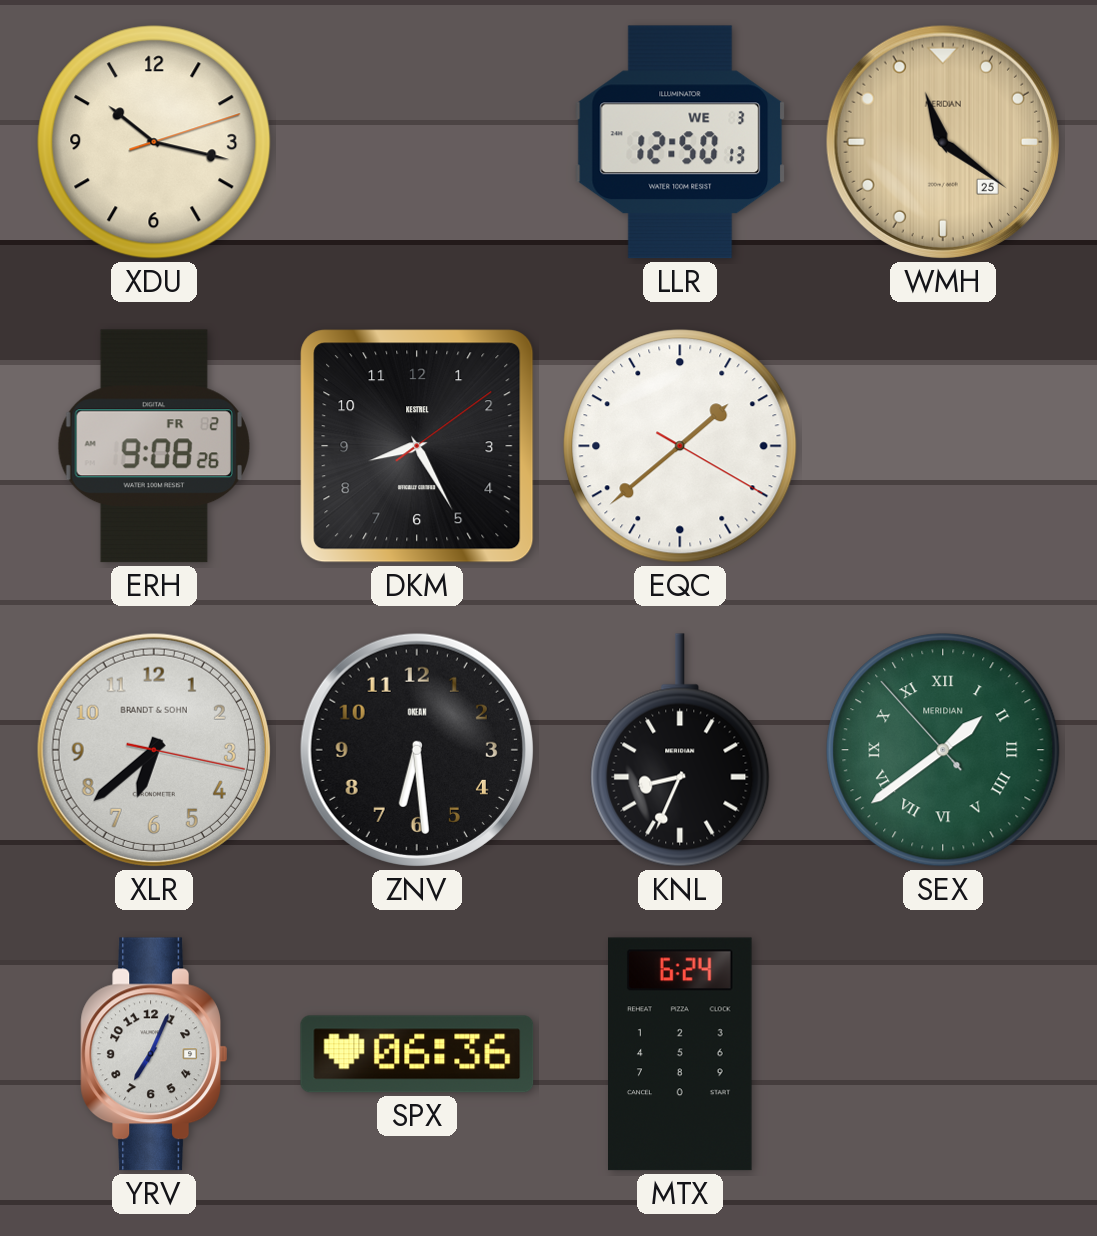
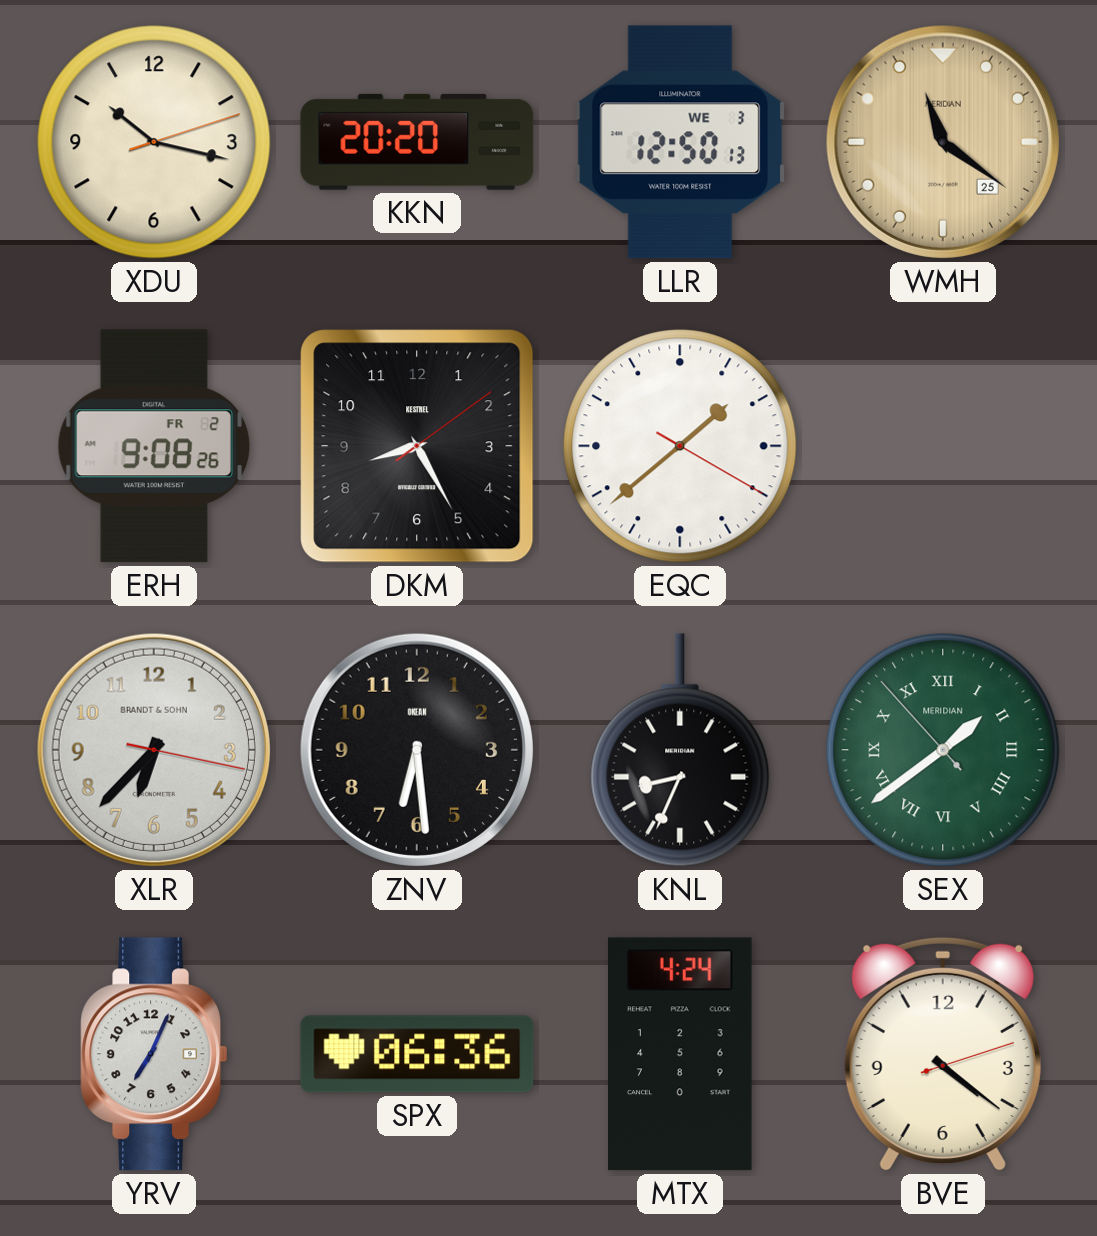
KKN: none -> 20:20 (417, 142)
XLR: 6:38 -> 6:37 (154, 750)
MTX: 6:24 -> 4:24 (681, 1054)
BVE: none -> 4:21 (943, 1054)
